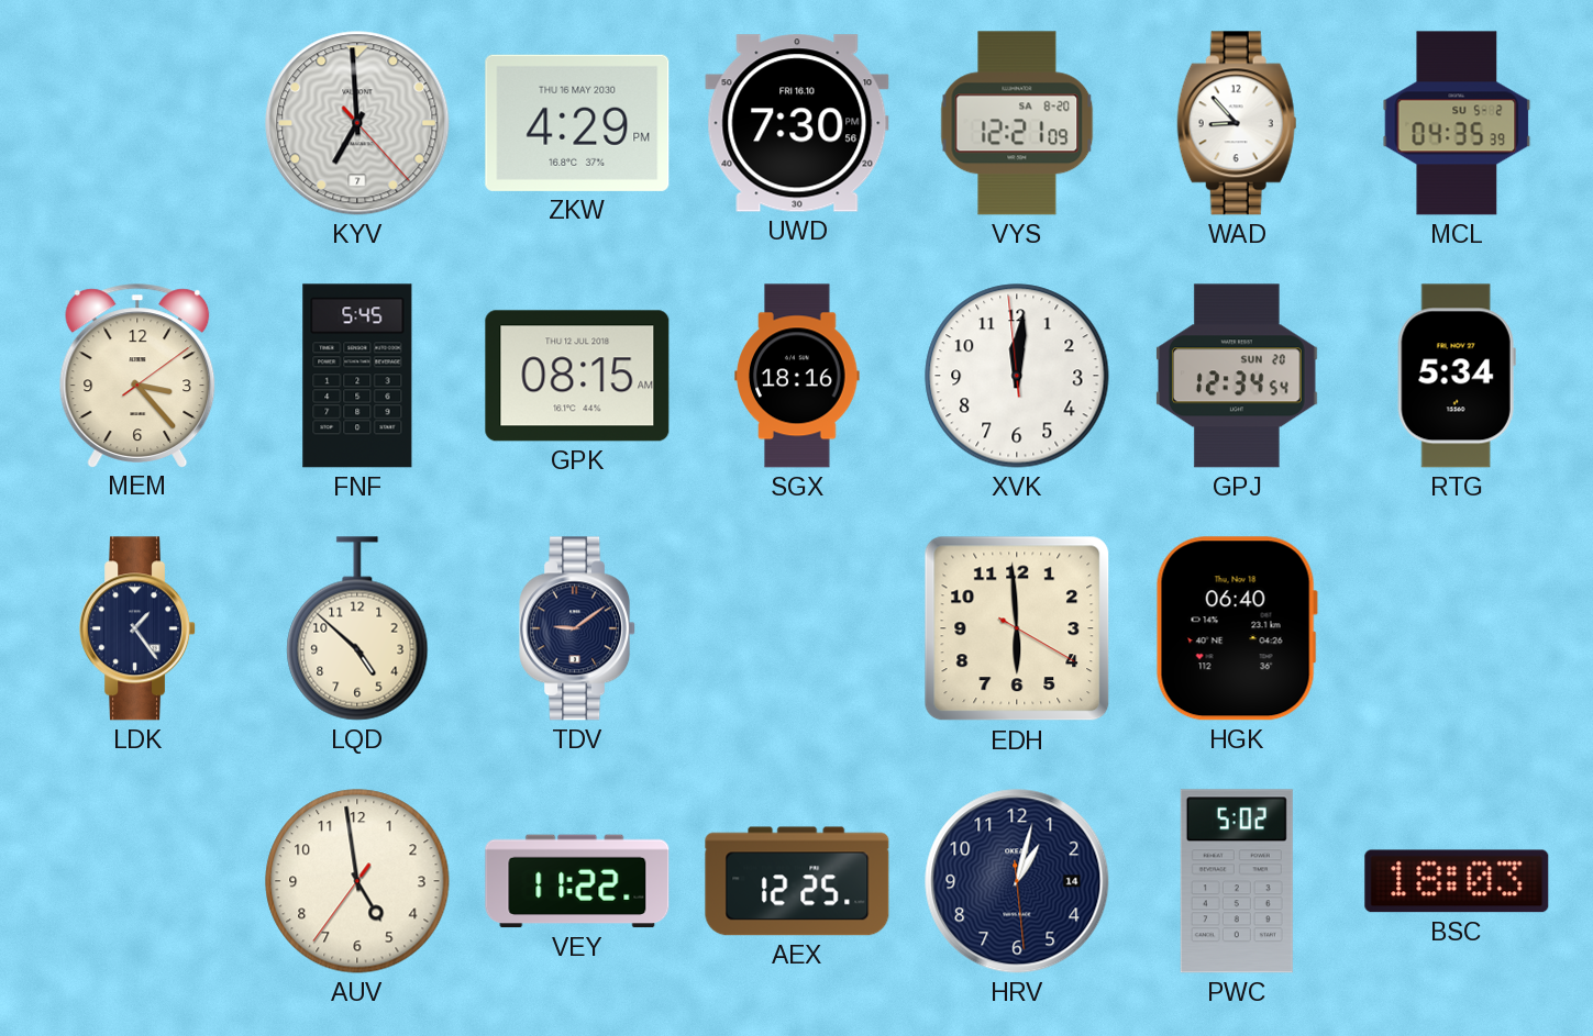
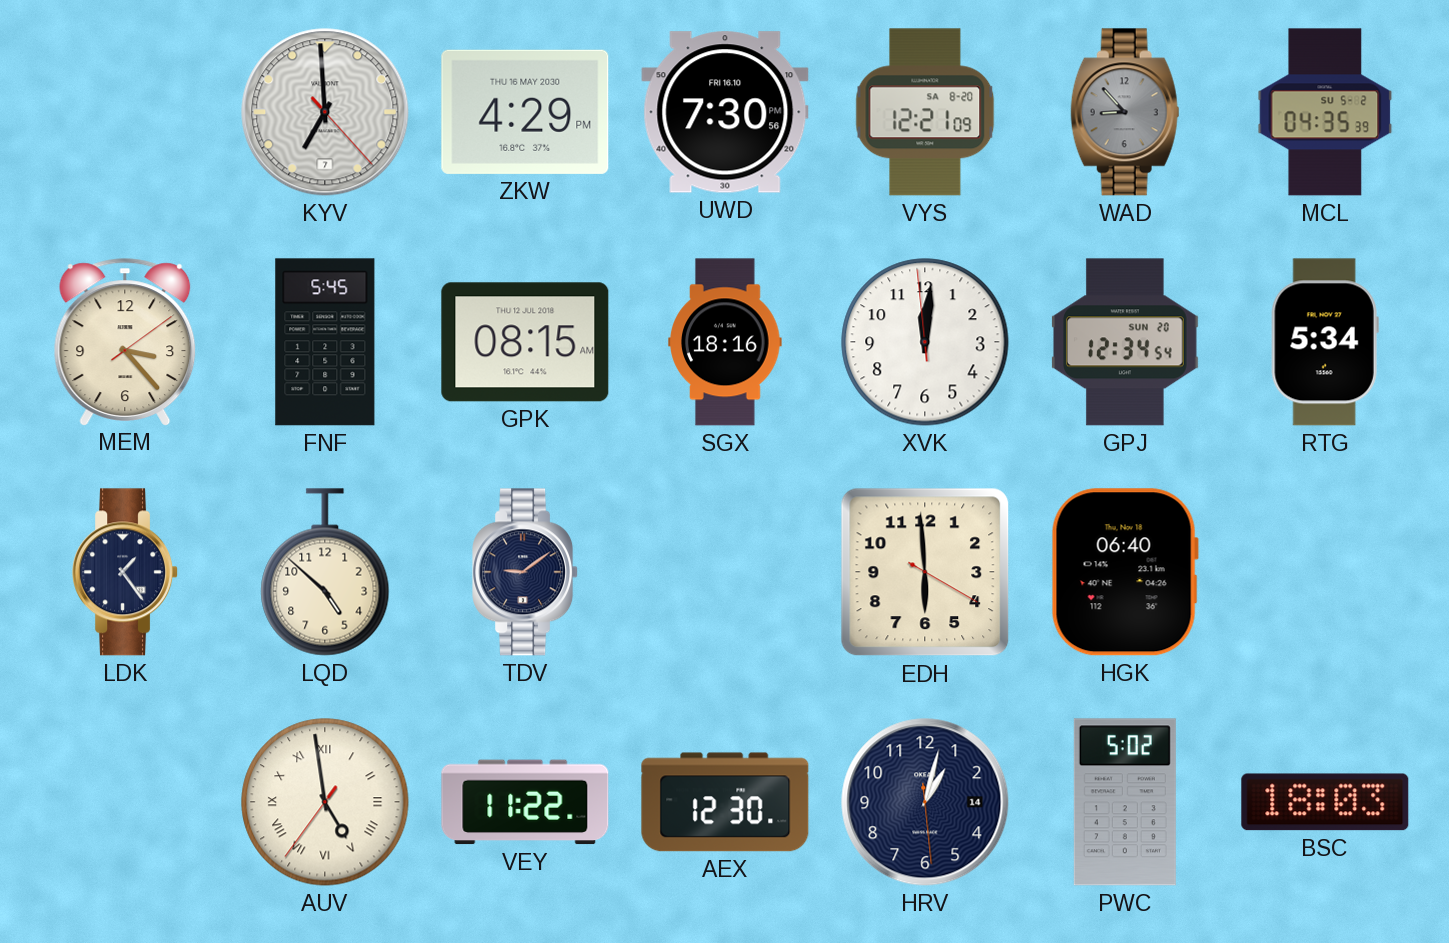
WAD dial: white -> grey (1125, 112)
AUV numerals: Arabic -> Roman (325, 802)
AEX: 12:25 -> 12:30 (725, 802)
